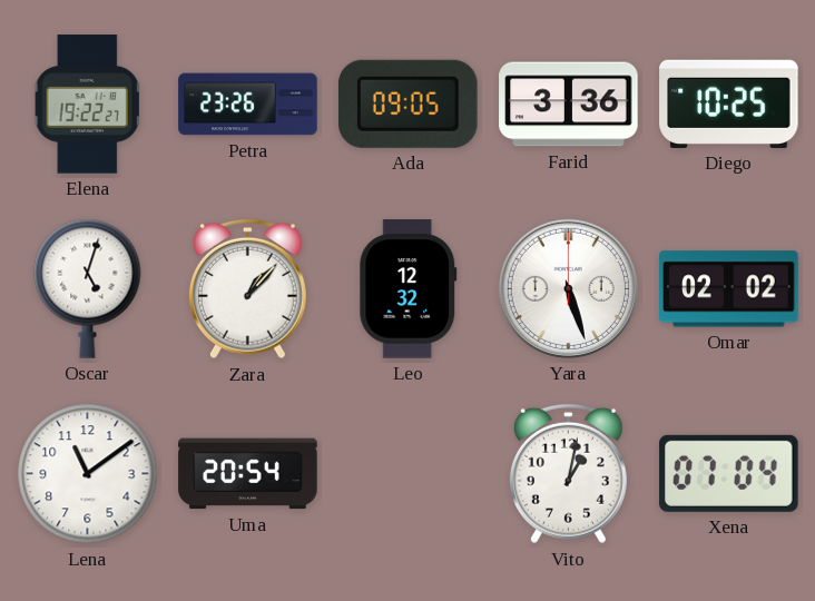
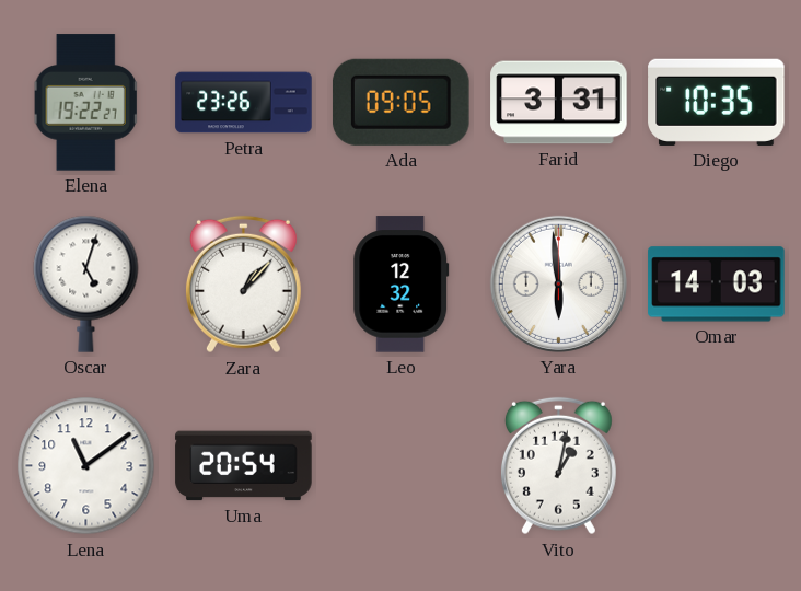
Farid: 3:36 -> 3:31 (559, 103)
Diego: 10:25 -> 10:35 (717, 102)
Yara: 5:27 -> 5:59 (558, 283)
Omar: 02:02 -> 14:03 (717, 285)
Xena: 07:04 -> none (729, 473)
